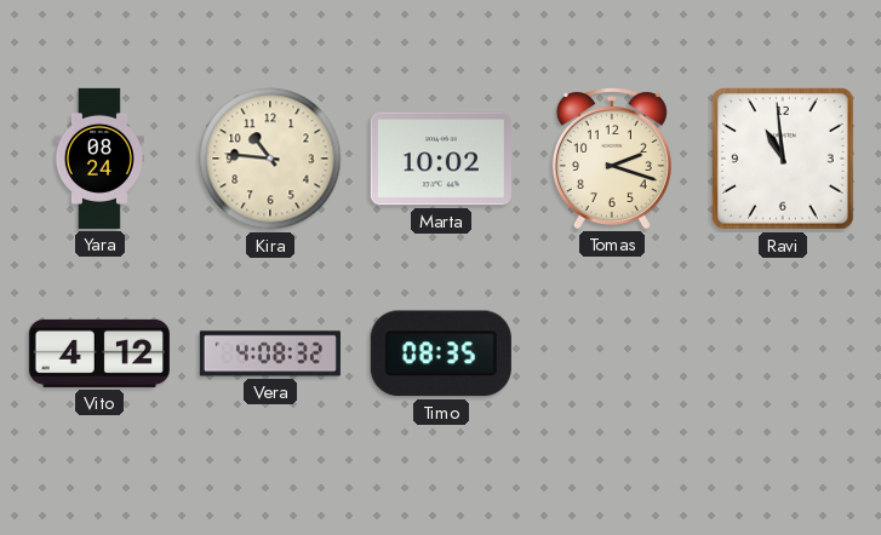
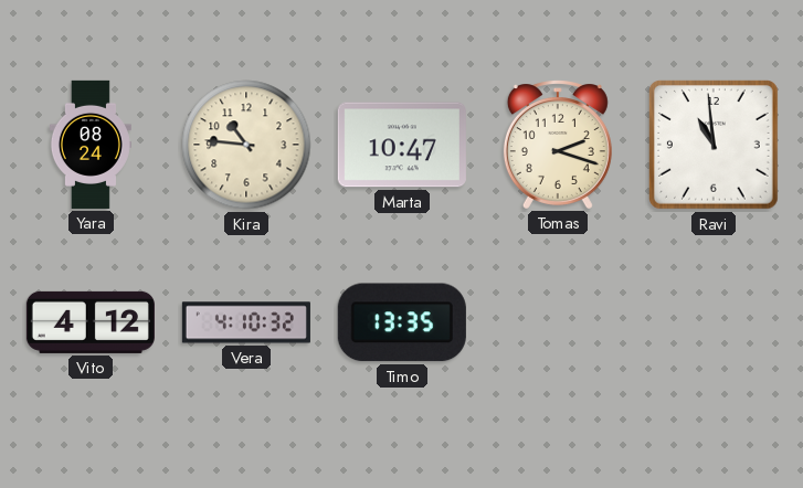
Marta: 10:02 -> 10:47 (402, 145)
Vera: 4:08 -> 4:10 (246, 322)
Timo: 08:35 -> 13:35 (402, 322)
